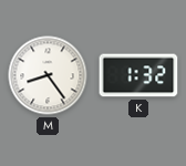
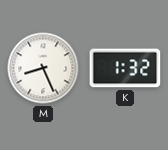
M: 8:24 -> 8:26 (43, 68)
